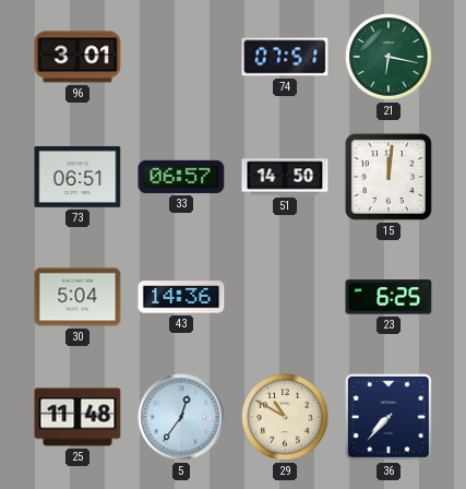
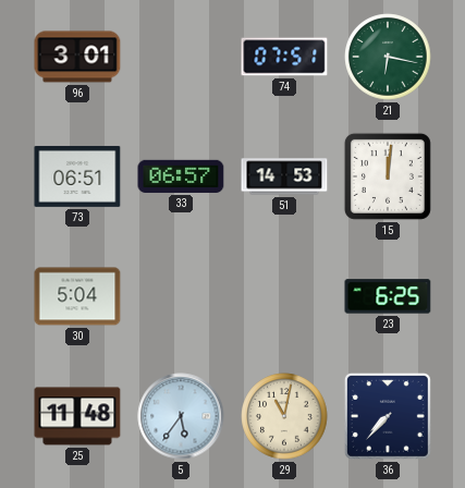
51: 14:50 -> 14:53 (284, 176)
43: 14:36 -> none (181, 297)
5: 12:36 -> 5:36 (181, 416)
29: 10:50 -> 11:02 (284, 416)
